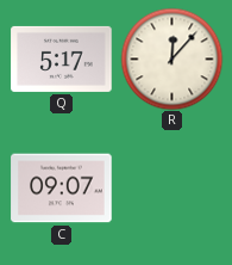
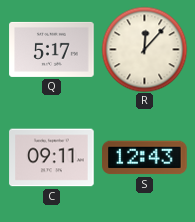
C: 09:07 -> 09:11 (52, 158)
S: none -> 12:43 (145, 158)
